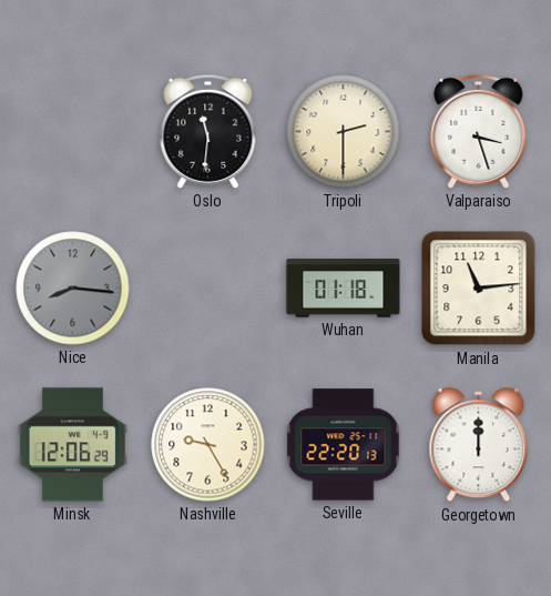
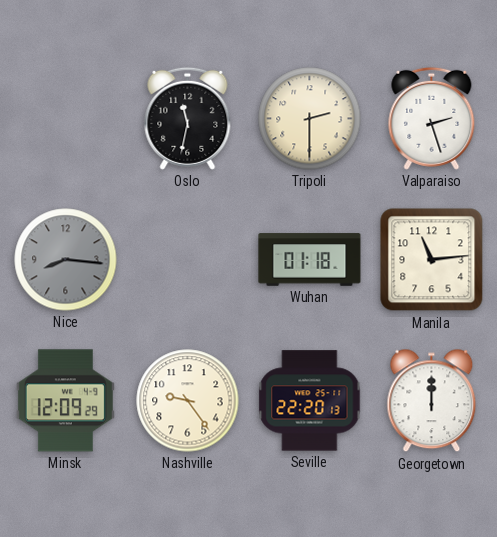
Oslo: 11:31 -> 11:32 (188, 118)
Valparaiso: 3:27 -> 2:27 (432, 118)
Minsk: 12:06 -> 12:09 (65, 401)
Nashville: 9:25 -> 9:24 (188, 401)
